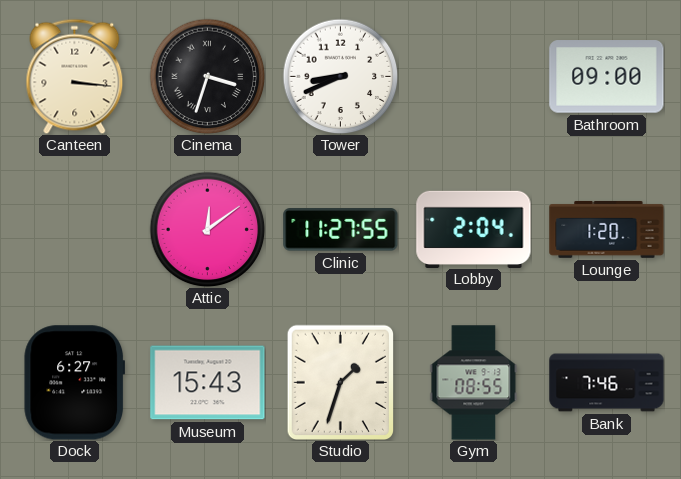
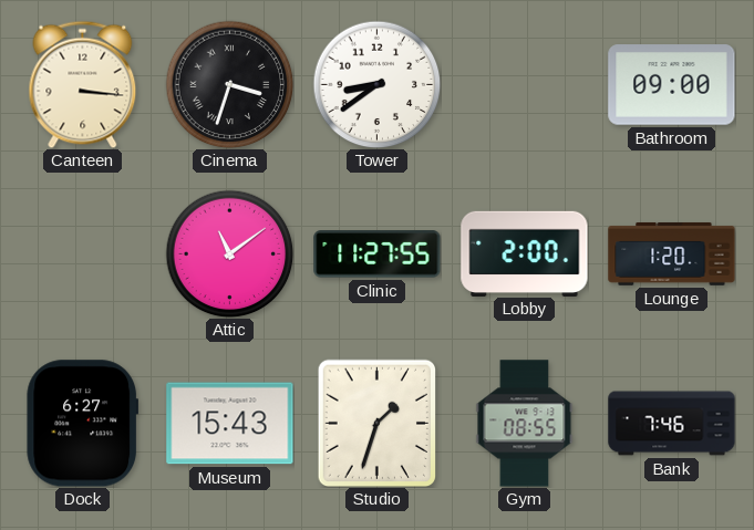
Tower: 8:41 -> 8:39 (376, 84)
Attic: 12:09 -> 11:09 (229, 253)
Lobby: 2:04 -> 2:00 (525, 253)
